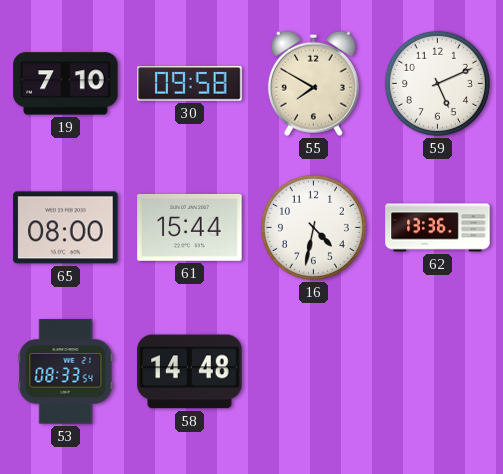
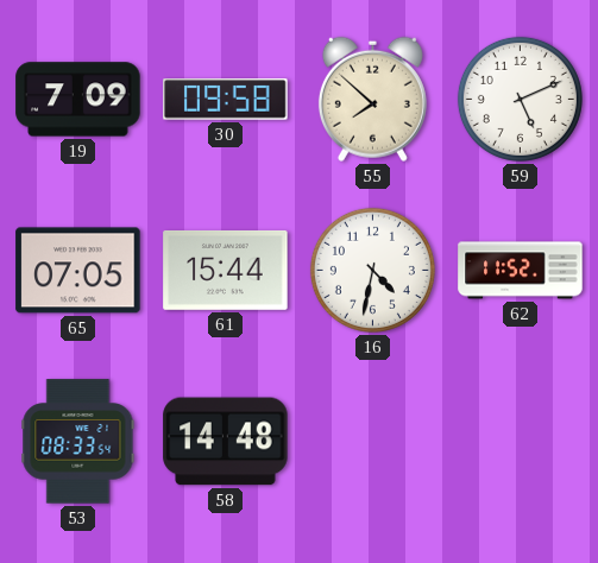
19: 7:10 -> 7:09 (78, 100)
55: 7:50 -> 7:52 (372, 99)
65: 08:00 -> 07:05 (78, 271)
62: 13:36 -> 11:52 (521, 271)
